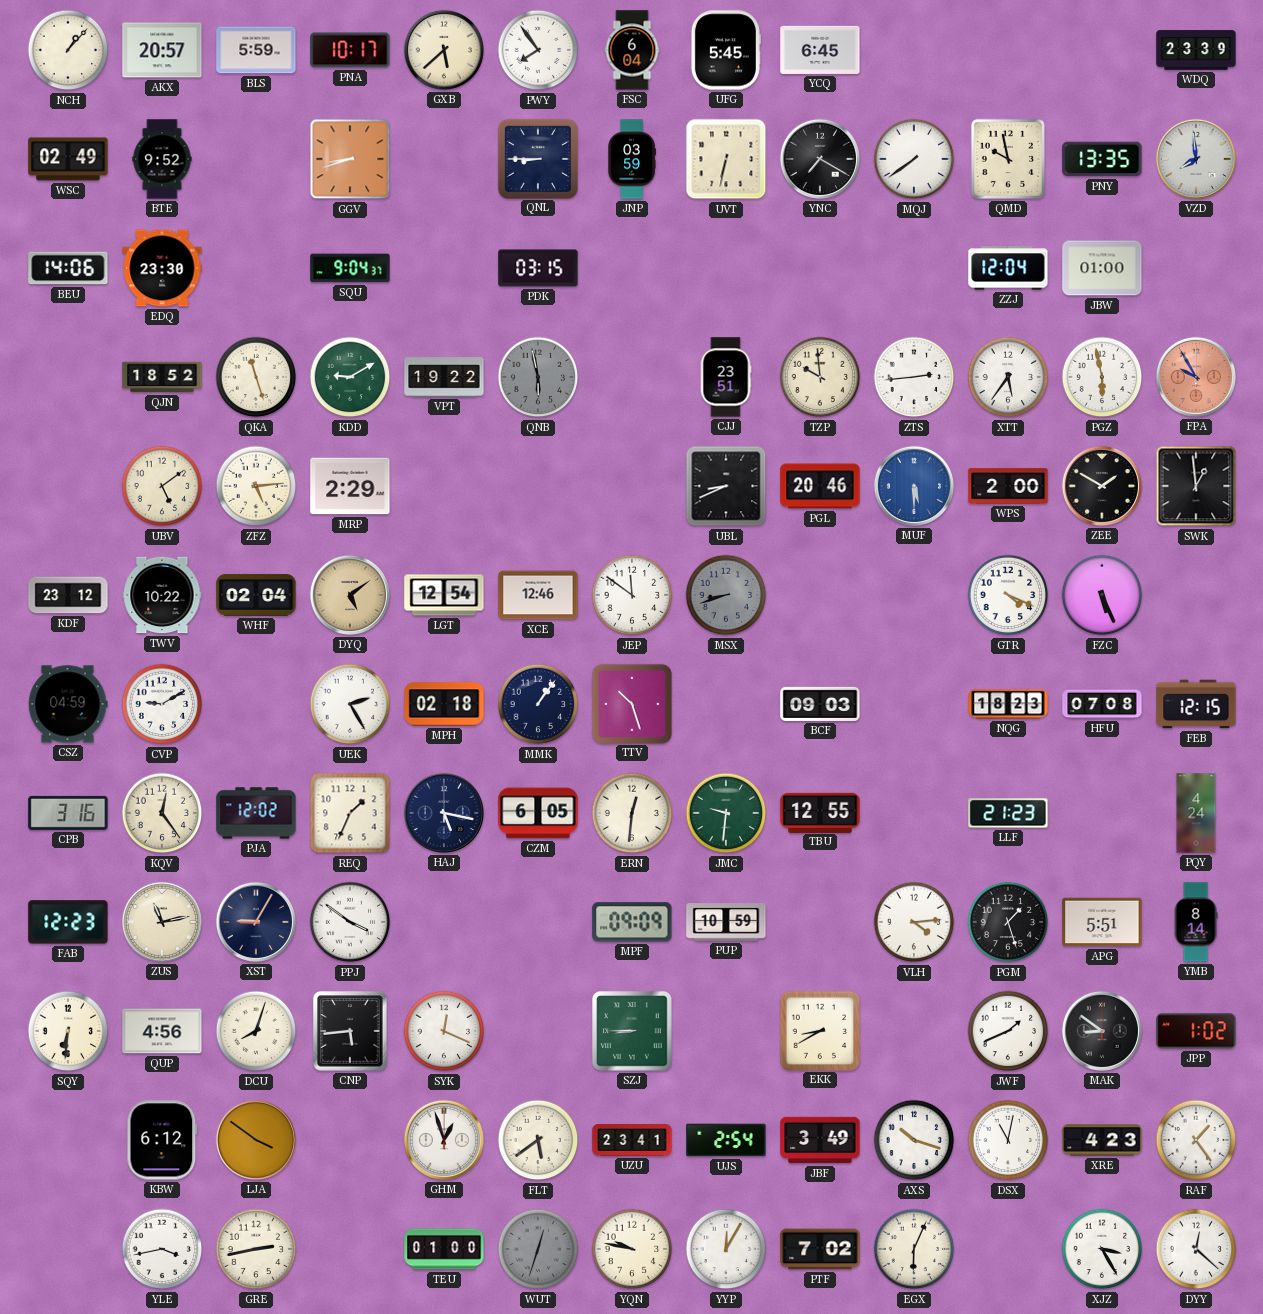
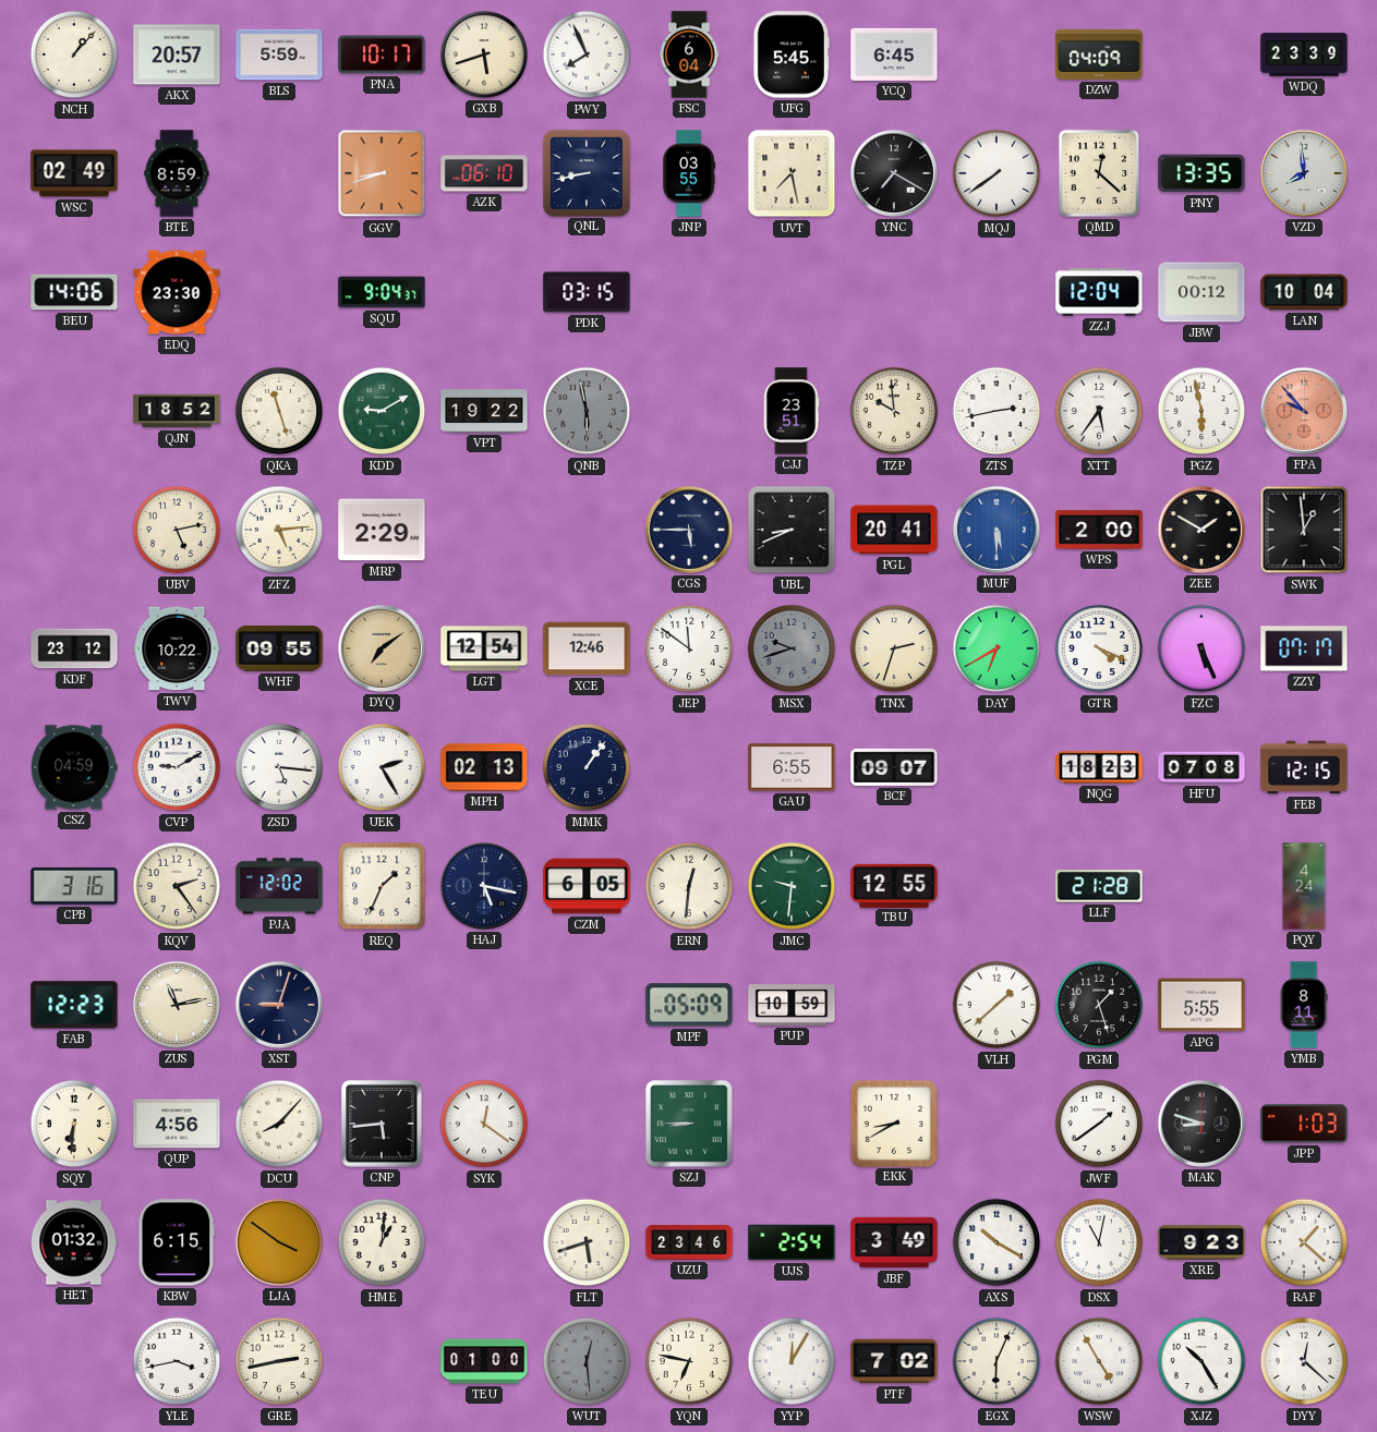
GXB: 5:38 -> 5:42 (484, 54)
PWY: 7:54 -> 7:56 (587, 54)
DZW: none -> 04:09 (1099, 54)
BTE: 9:52 -> 8:59 (177, 173)
AZK: none -> 06:10 (484, 173)
QNL: 8:45 -> 8:43 (585, 172)
JNP: 03:59 -> 03:55 (689, 173)
UVT: 6:32 -> 7:28 (792, 173)
QMD: 9:58 -> 12:22 (1099, 173)
JBW: 01:00 -> 00:12 (1201, 292)
LAN: none -> 10:04 (1304, 292)
ZTS: 2:44 -> 2:43 (996, 411)
FPA: 9:55 -> 9:53 (1304, 411)
UBV: 5:09 -> 5:13 (177, 530)
CGS: none -> 5:45 (689, 530)
PGL: 20:46 -> 20:41 (894, 530)
WHF: 02:04 -> 09:55 (279, 648)
DYQ: 5:09 -> 7:09 (382, 648)
MSX: 8:42 -> 9:42 (792, 648)
TNX: none -> 2:33 (894, 648)
DAY: none -> 6:40 (996, 648)
ZZY: none -> 07:17 (1304, 648)
ZSD: none -> 5:16 (279, 767)
MPH: 02:18 -> 02:13 (484, 767)
TTV: 10:27 -> none (631, 703)
GAU: none -> 6:55 (792, 767)
BCF: 09:03 -> 09:07 (894, 767)
KQV: 12:24 -> 2:24 (177, 886)
LLF: 21:23 -> 21:28 (1099, 886)
XST: 9:05 -> 9:03 (279, 1005)
PPJ: 3:51 -> none (350, 922)
MPF: 09:09 -> 05:09 (689, 1005)
VLH: 4:14 -> 1:38 (996, 1005)
APG: 5:51 -> 5:55 (1201, 1005)
YMB: 8:14 -> 8:11 (1304, 1005)
DCU: 8:03 -> 8:07 (279, 1124)
SYK: 12:19 -> 12:21 (484, 1124)
JWF: 1:41 -> 1:39 (1099, 1124)
MAK: 8:51 -> 8:48 (1201, 1124)
JPP: 1:02 -> 1:03 (1304, 1124)
HET: none -> 01:32 (74, 1242)
KBW: 6:12 -> 6:15 (177, 1242)
HME: none -> 1:01 (382, 1242)
GHM: 12:57 -> none (444, 1140)
FLT: 5:39 -> 5:42 (587, 1242)
UZU: 23:41 -> 23:46 (689, 1243)
AXS: 10:18 -> 10:20 (996, 1242)
XRE: 4:23 -> 9:23 (1201, 1242)
RAF: 1:24 -> 1:22 (1304, 1242)
WUT: 12:33 -> 12:29 (587, 1361)
YQN: 9:47 -> 6:47 (689, 1361)
WSW: none -> 4:55 (1099, 1361)
XJZ: 3:25 -> 10:25 (1201, 1361)
